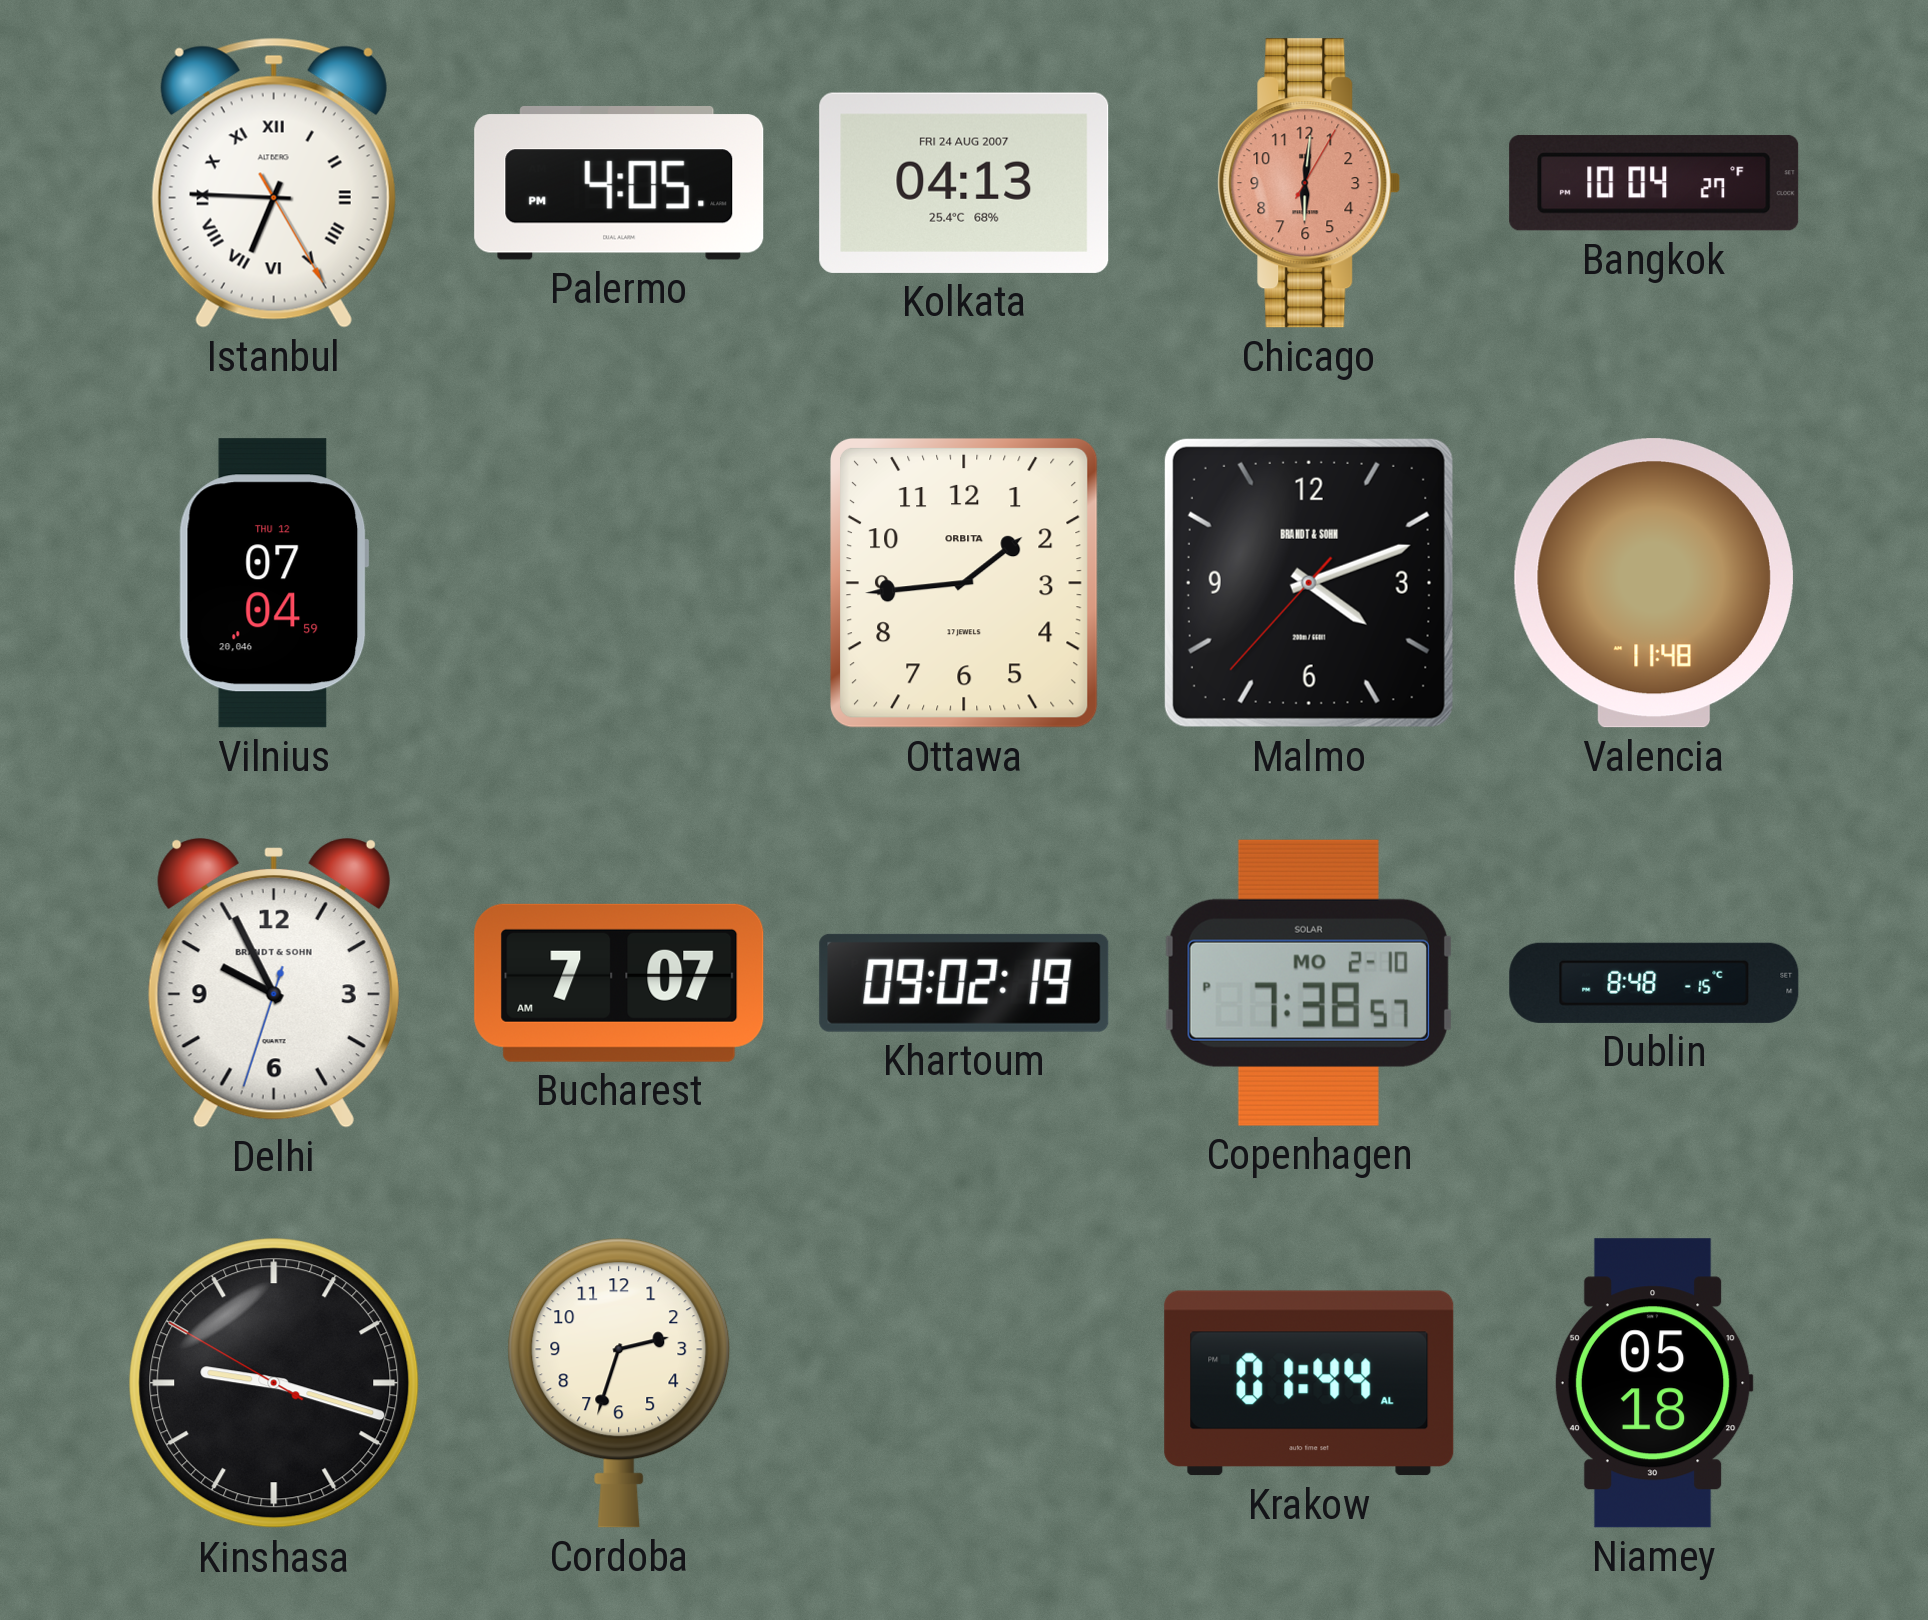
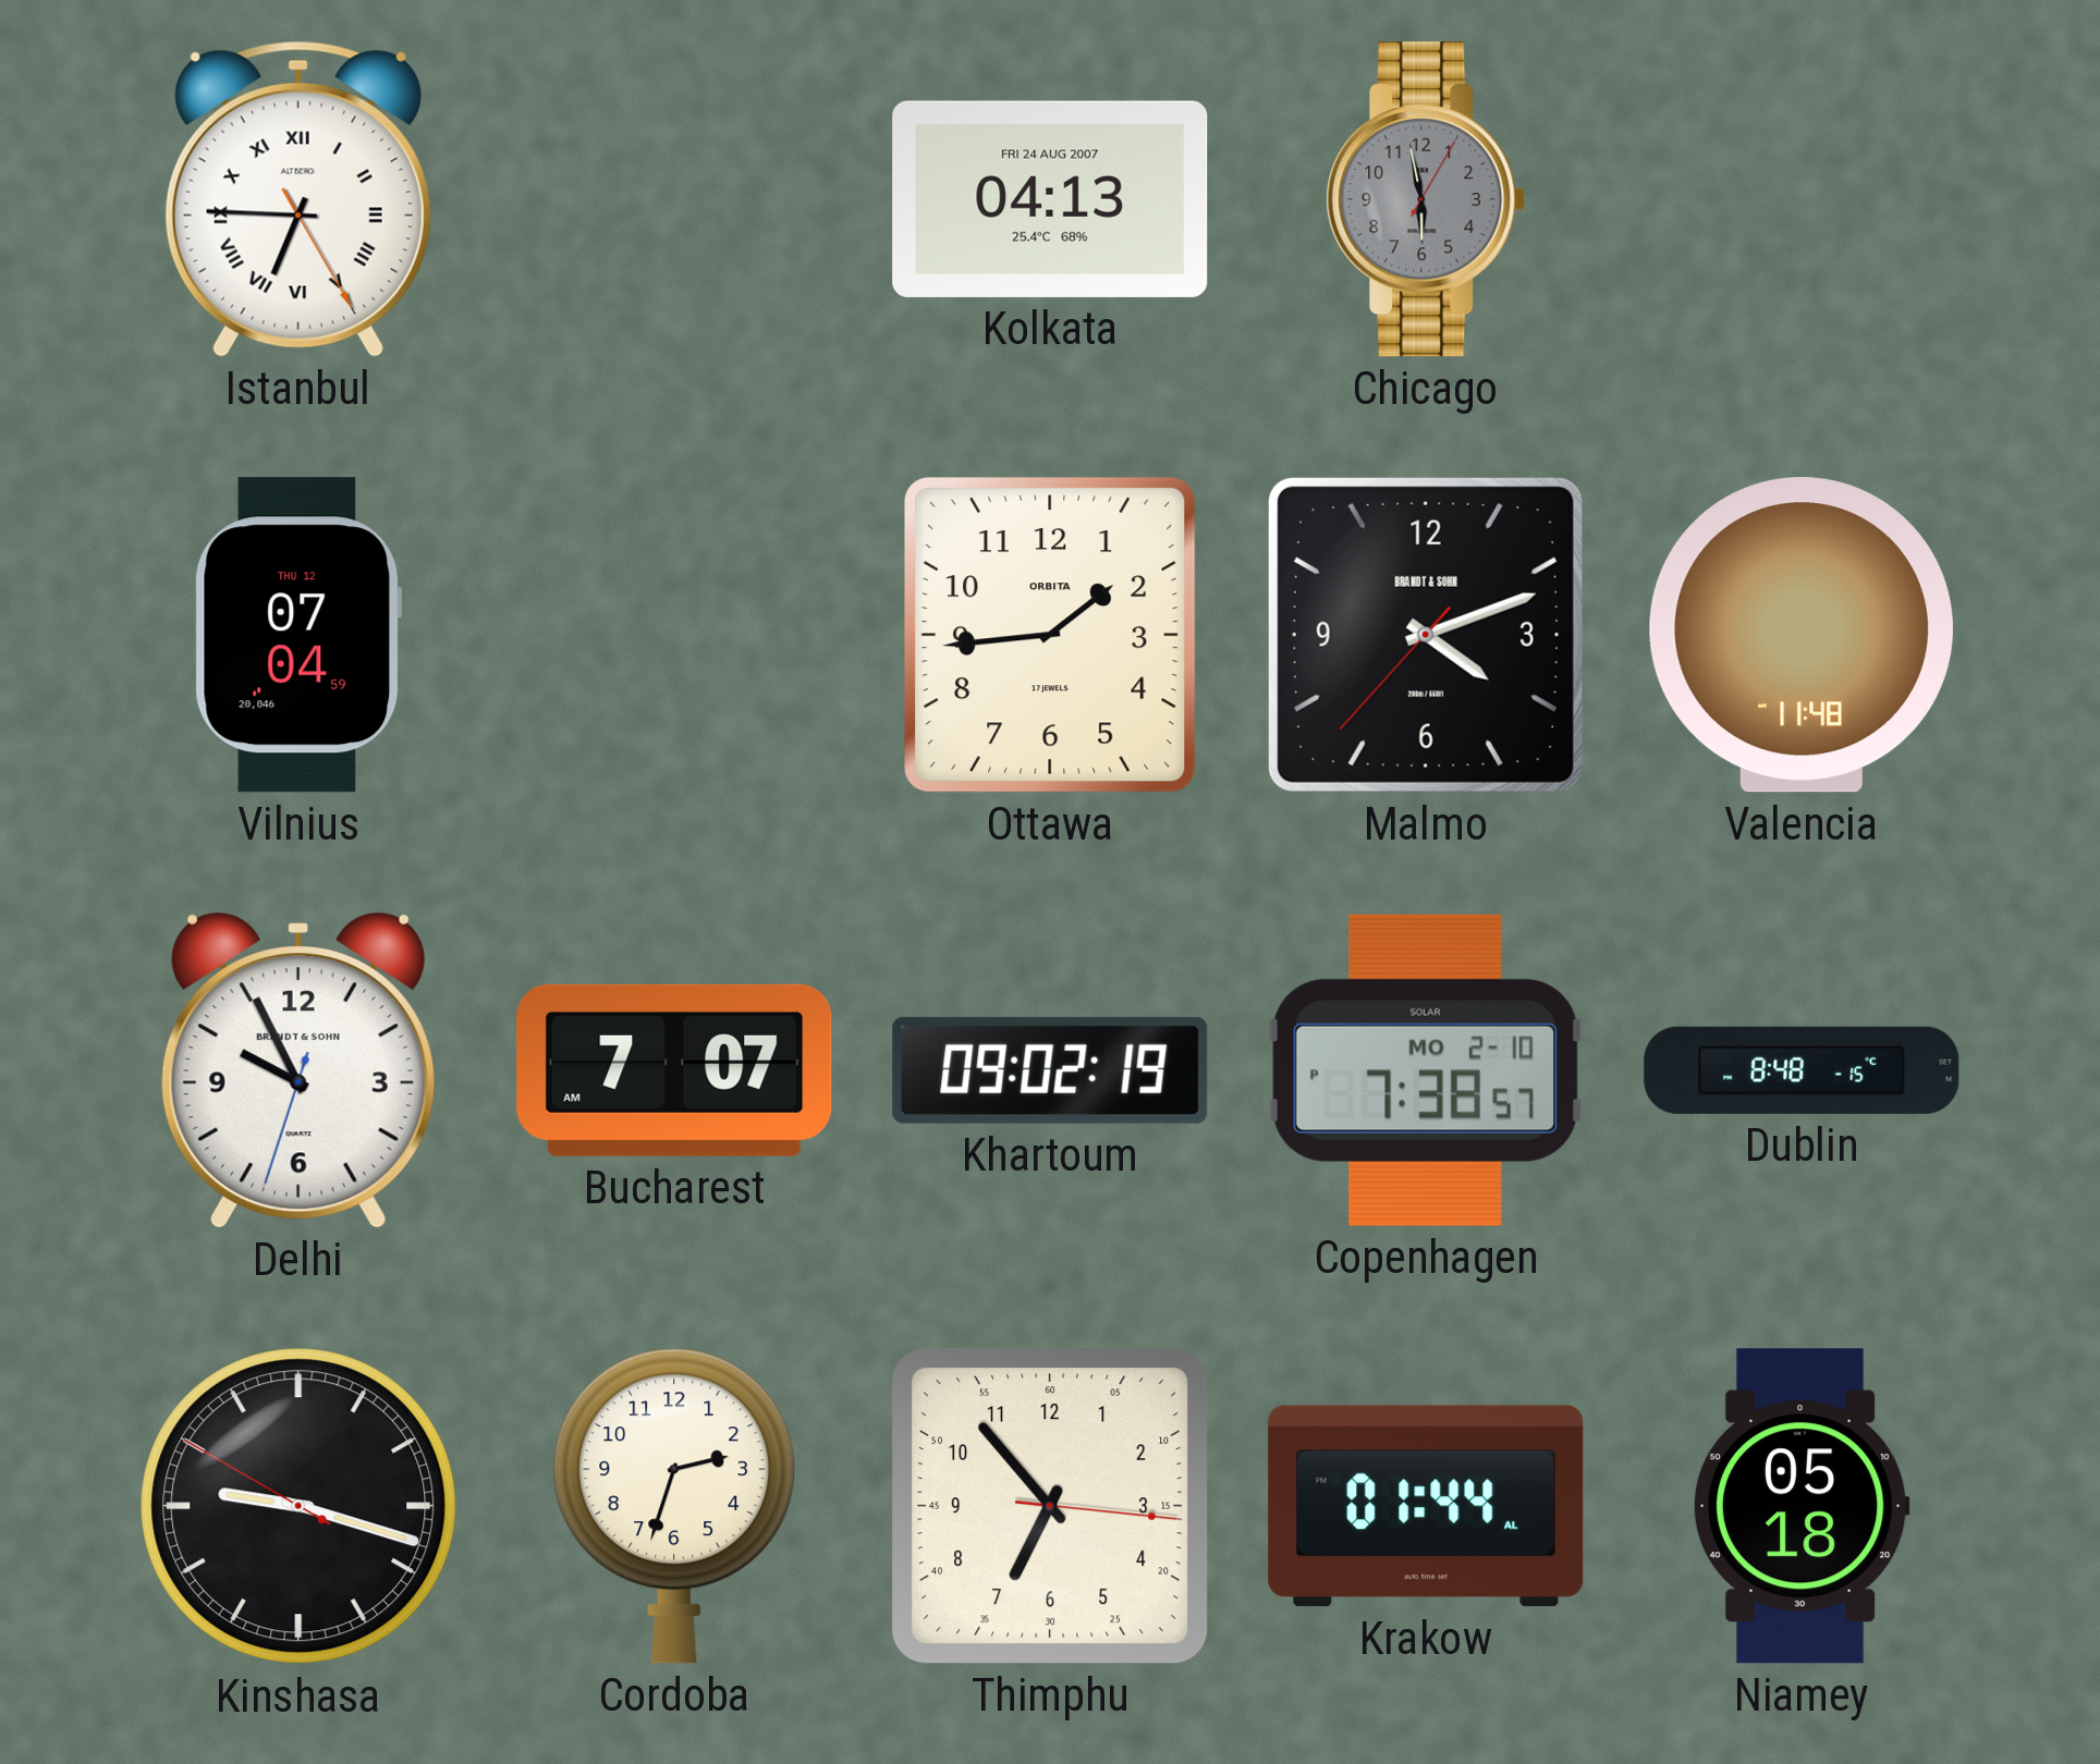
Palermo: 4:05 -> none (619, 184)
Chicago: 6:01 -> 5:58 (1426, 199)
Chicago dial: salmon -> grey (1426, 199)
Bangkok: 10:04 -> none (1654, 183)
Thimphu: none -> 6:53 (1050, 1506)
